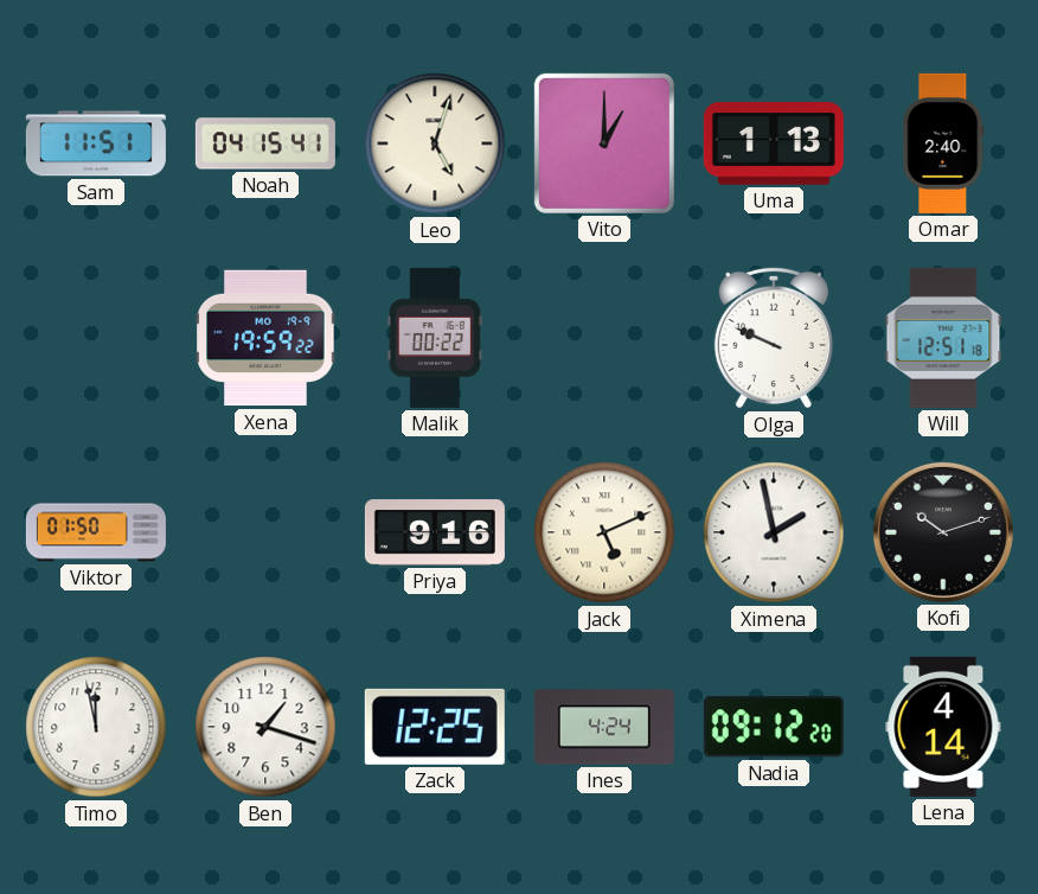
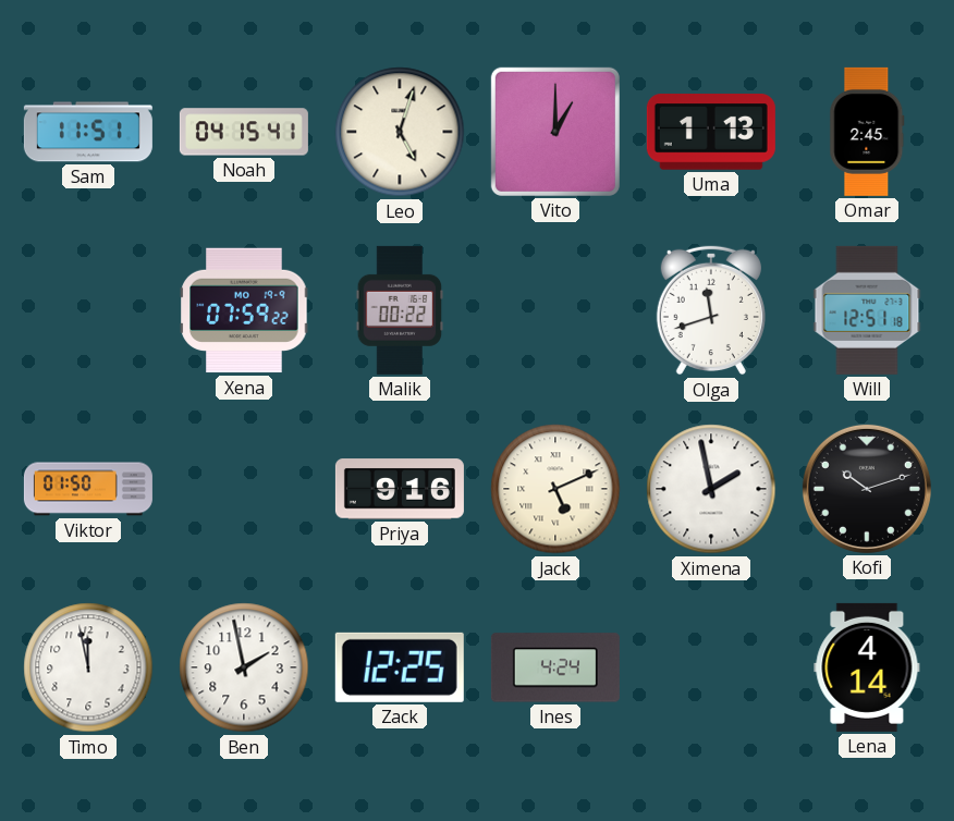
Omar: 2:40 -> 2:45 (867, 132)
Xena: 19:59 -> 07:59 (244, 310)
Olga: 9:49 -> 11:42 (711, 310)
Ben: 1:18 -> 1:58 (244, 667)
Nadia: 09:12 -> none (774, 727)
